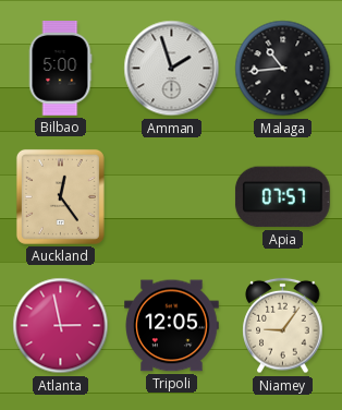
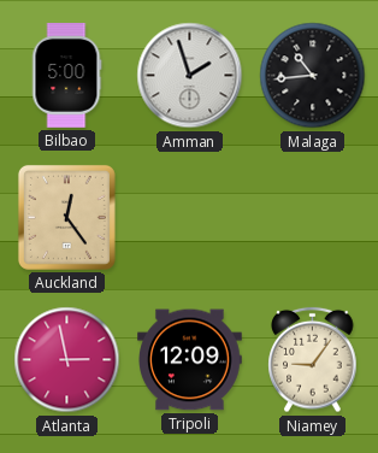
Apia: 07:57 -> none (282, 197)
Tripoli: 12:05 -> 12:09 (190, 360)
